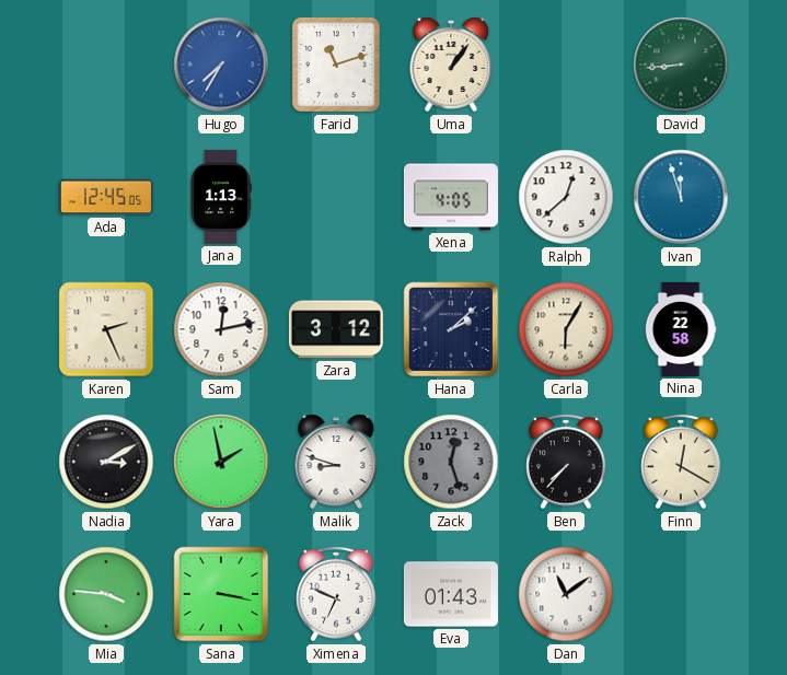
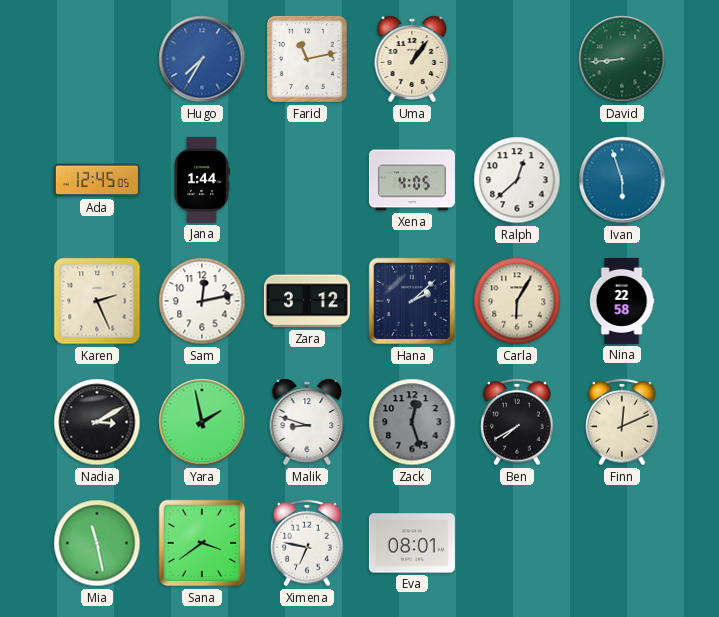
Farid: 11:12 -> 11:13 (307, 59)
Jana: 1:13 -> 1:44 (202, 180)
Ivan: 11:57 -> 5:57 (622, 180)
Ben: 7:37 -> 7:40 (517, 422)
Finn: 12:20 -> 12:11 (622, 422)
Mia: 3:46 -> 11:28 (97, 543)
Sana: 3:17 -> 3:39 (202, 543)
Ximena: 6:49 -> 6:47 (307, 543)
Eva: 01:43 -> 08:01 (412, 543)
Dan: 11:09 -> none (566, 594)
